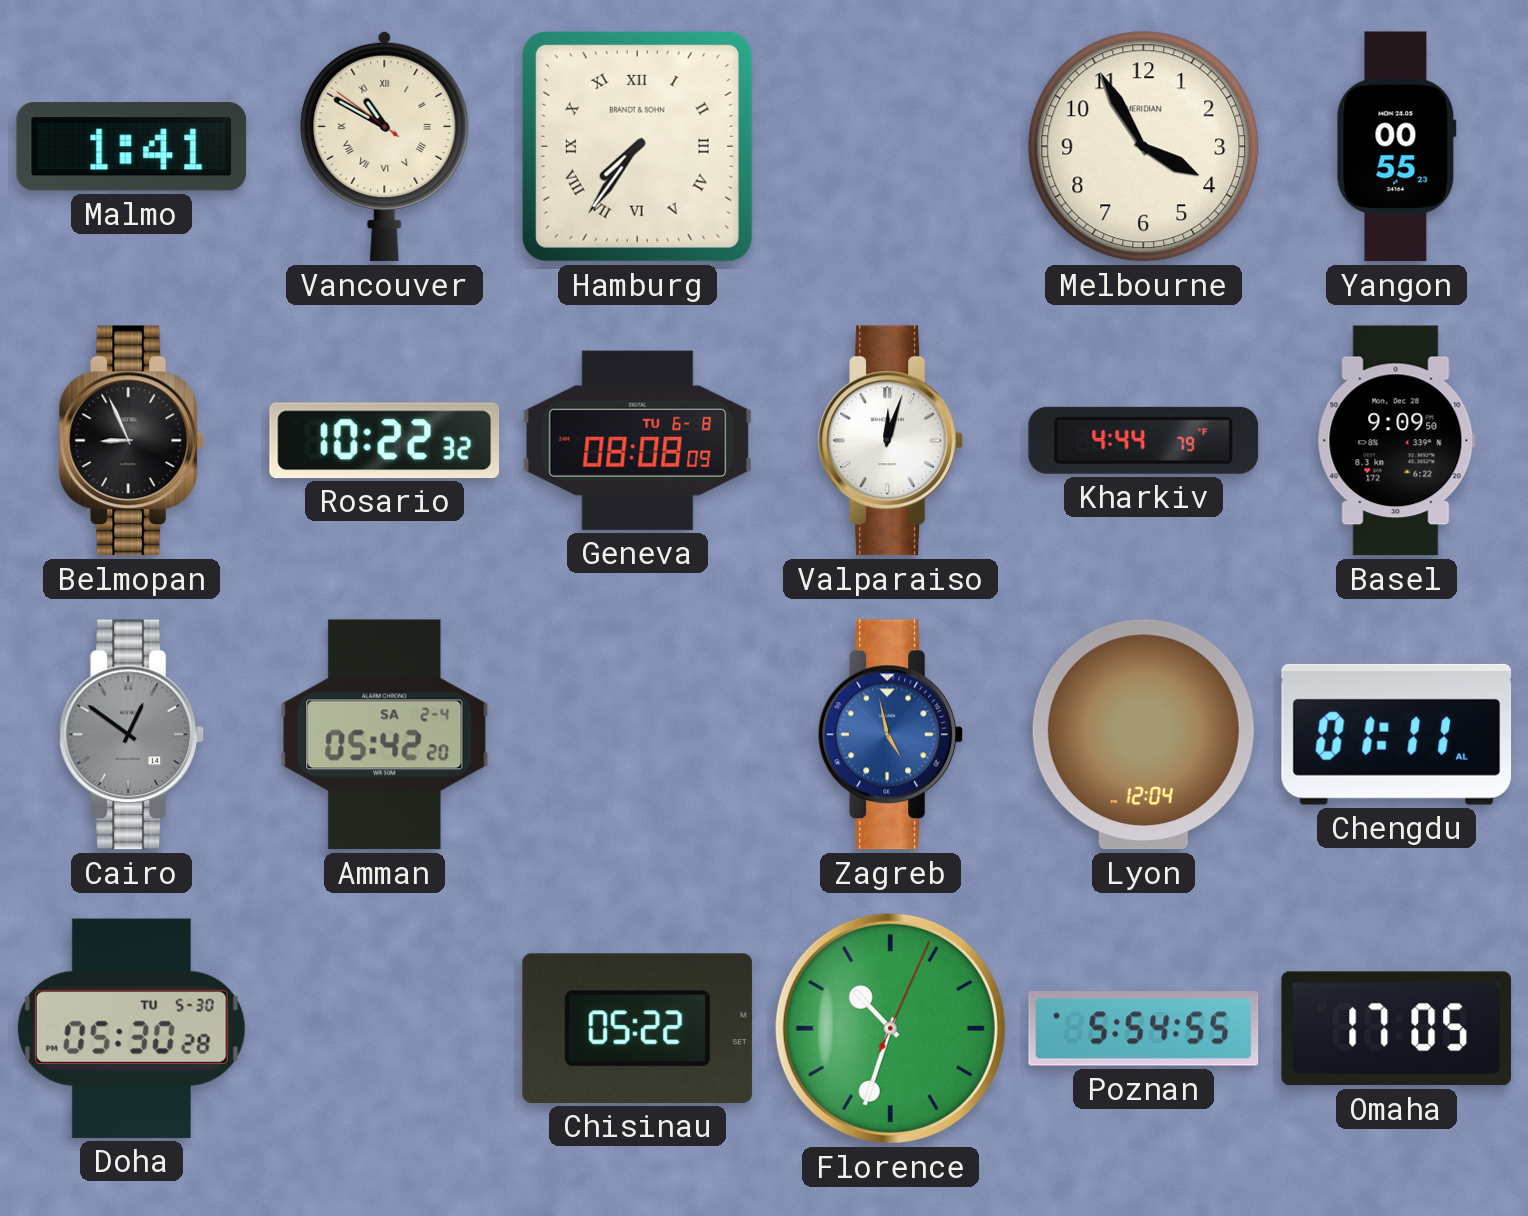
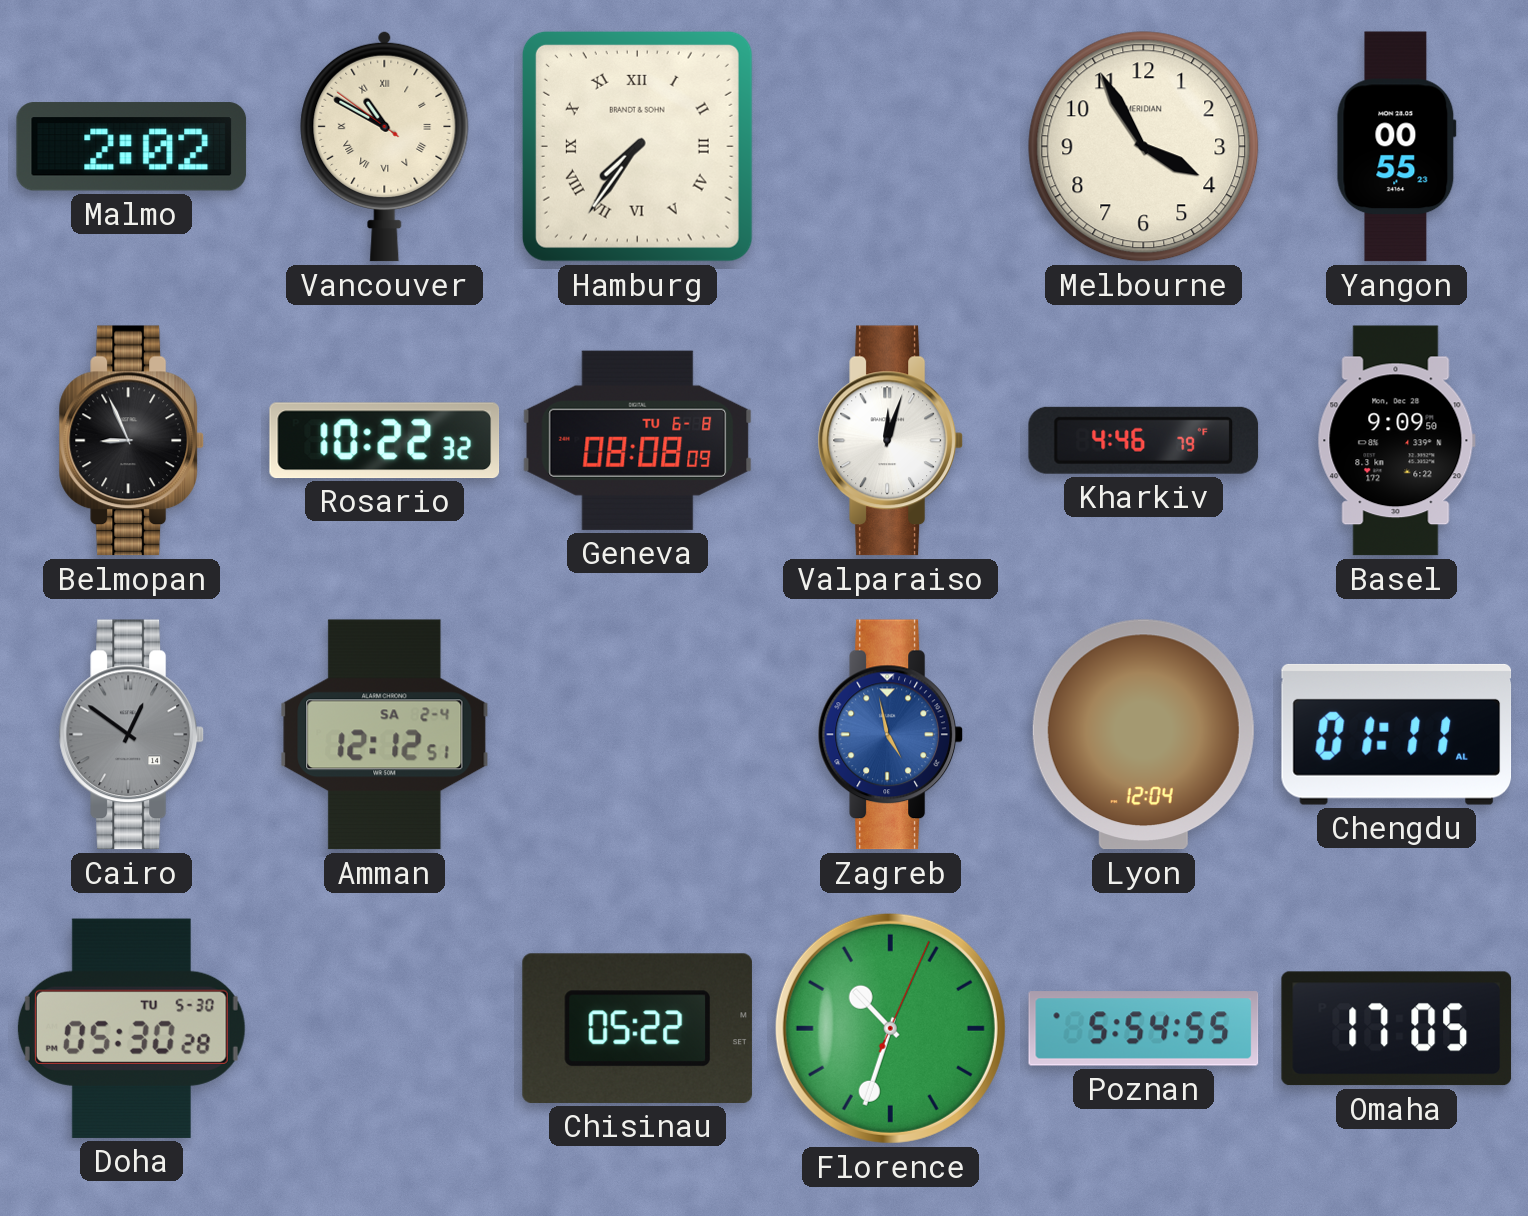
Malmo: 1:41 -> 2:02 (132, 147)
Kharkiv: 4:44 -> 4:46 (1144, 440)
Amman: 05:42 -> 12:12 (385, 735)
